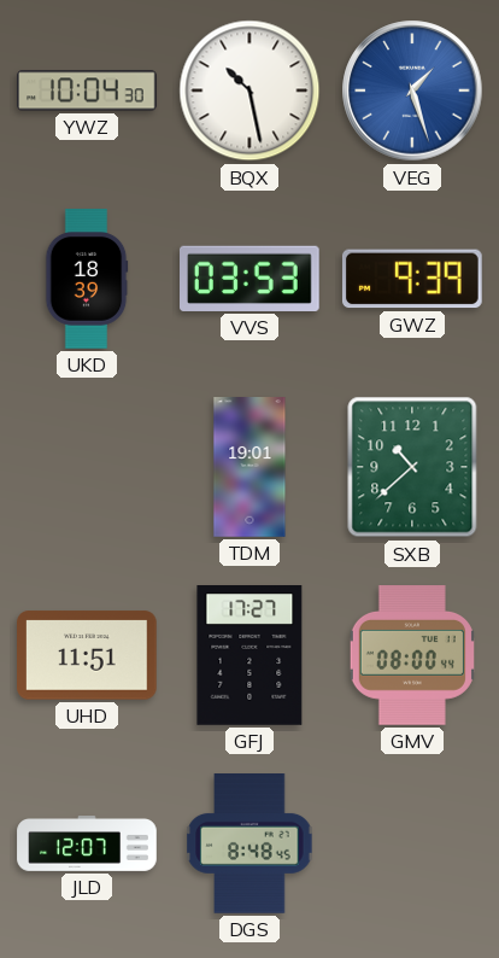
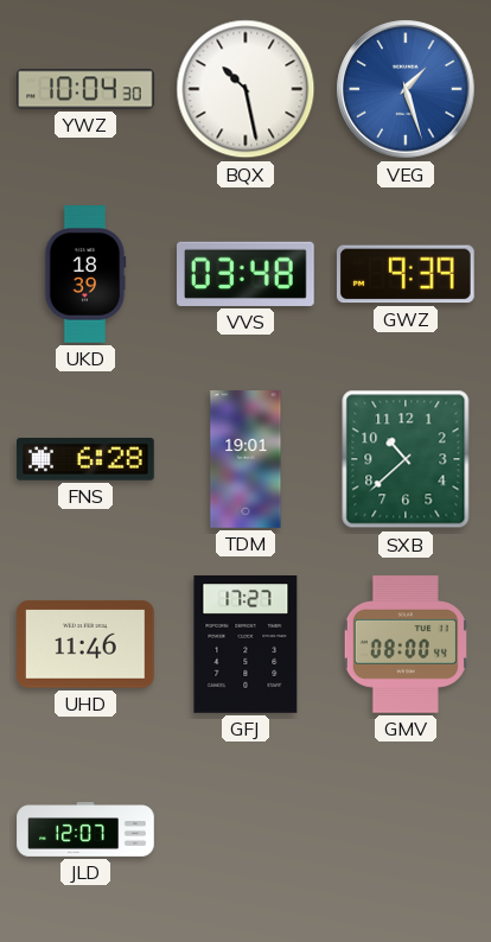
VVS: 03:53 -> 03:48 (247, 274)
FNS: none -> 6:28 (87, 459)
UHD: 11:51 -> 11:46 (87, 644)
DGS: 8:48 -> none (249, 845)
